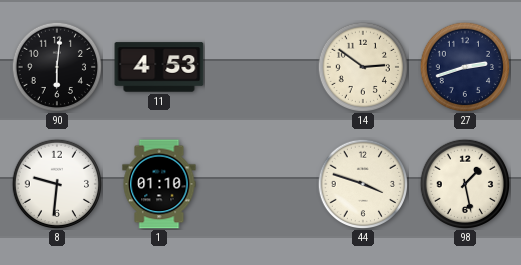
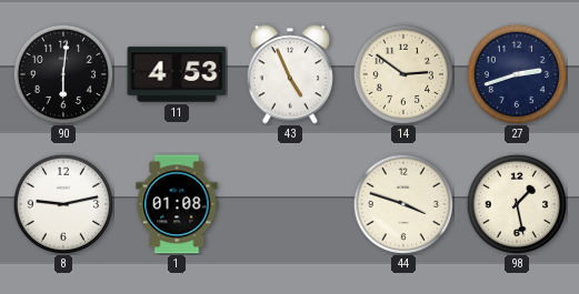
43: none -> 4:56 (290, 74)
8: 9:31 -> 9:13 (62, 203)
1: 01:10 -> 01:08 (177, 204)
